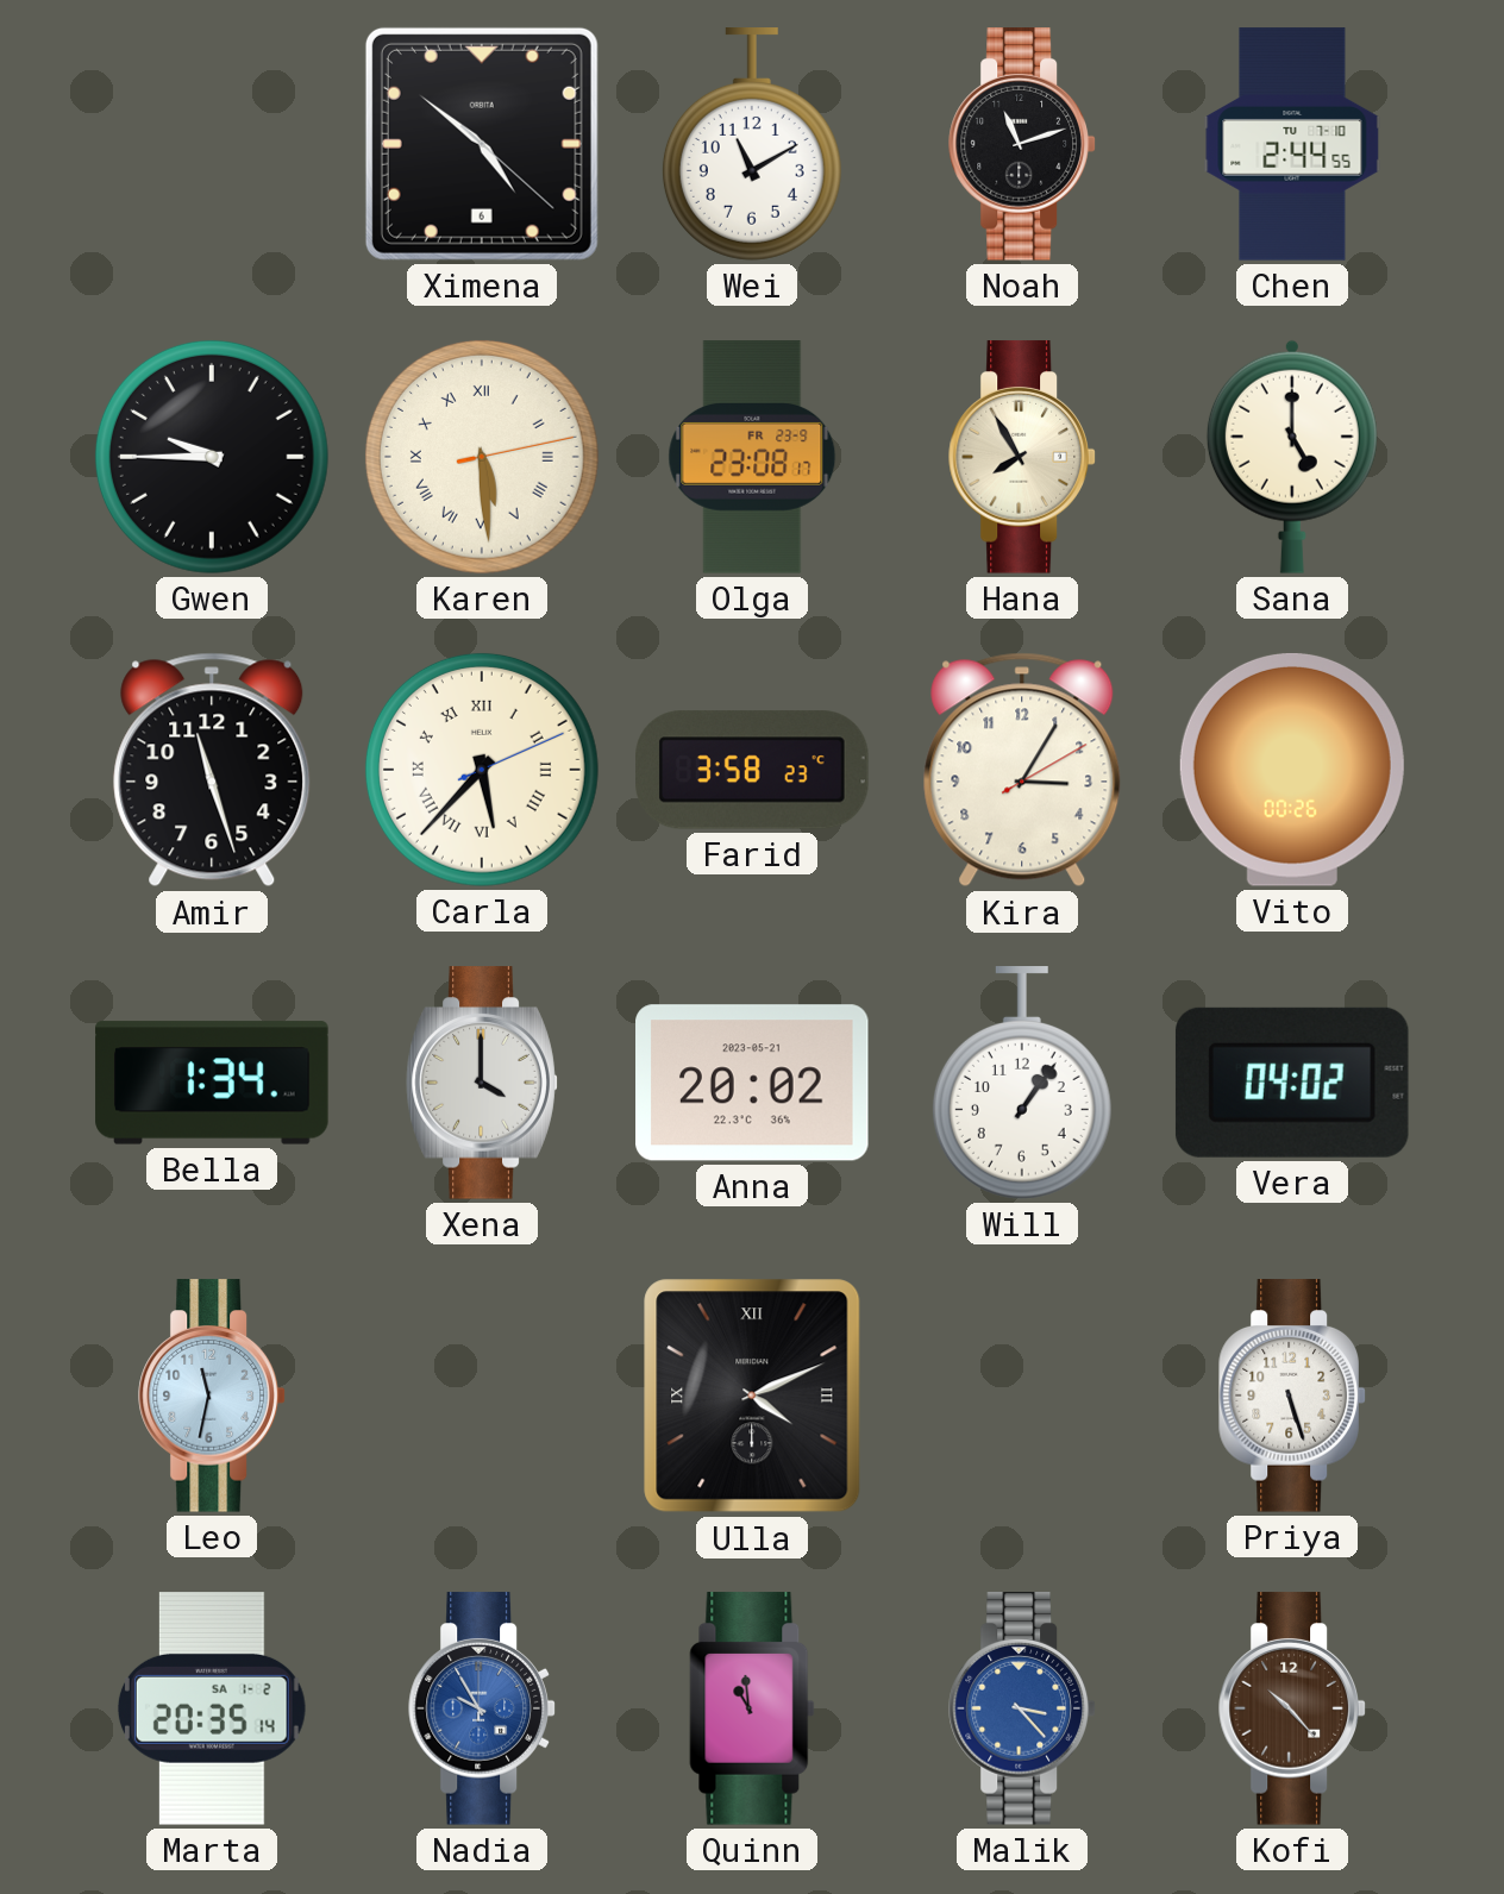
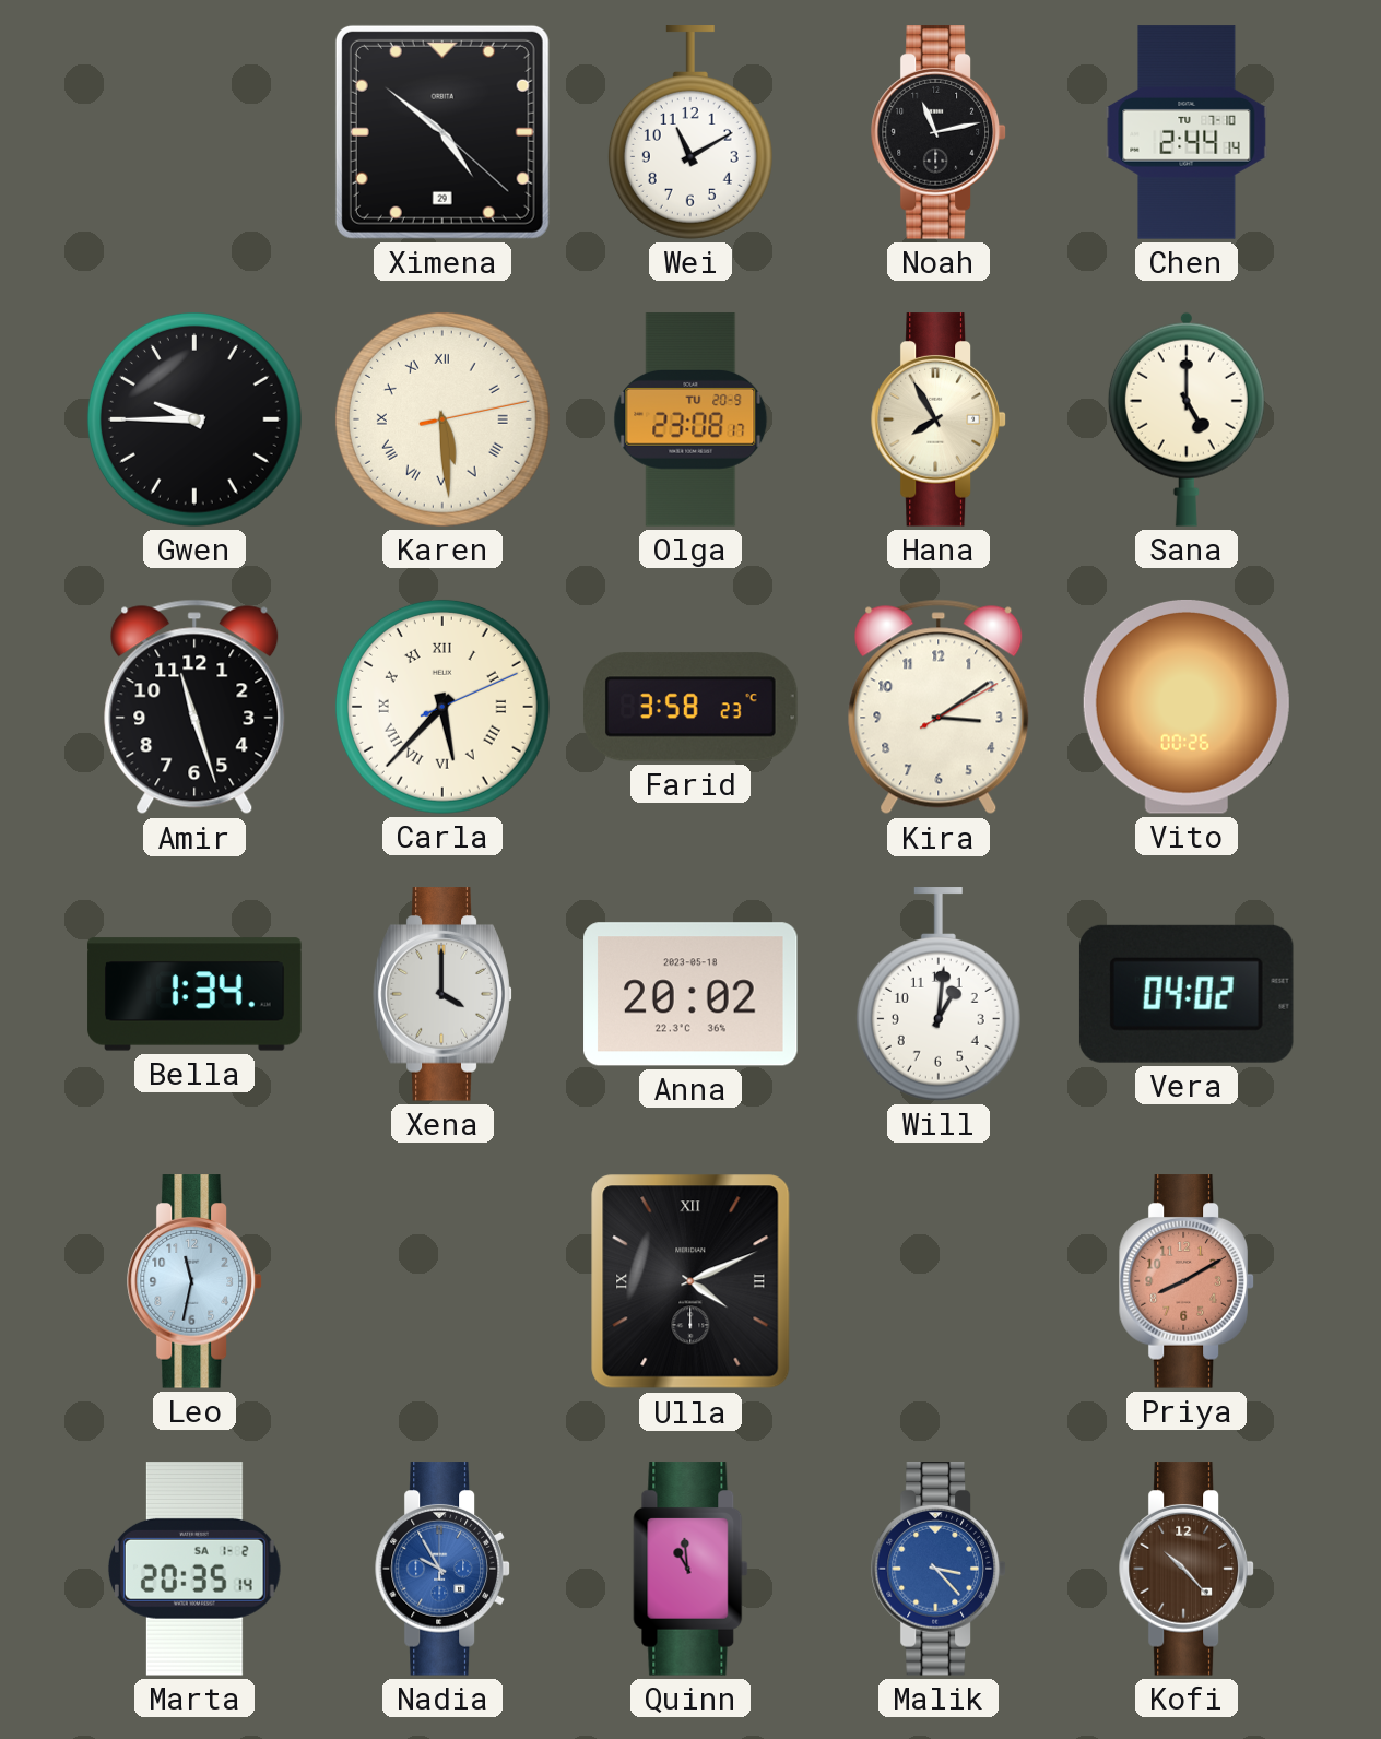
Ximena date: 6 -> 29 (442, 132)
Noah: 11:12 -> 11:13 (939, 132)
Chen: 2:44:55 -> 2:44:14 (1187, 132)
Olga date: FR 23-9 -> TU 20-9 (690, 419)
Kira: 3:05 -> 3:09 (939, 707)
Anna date: 2023-05-21 -> 2023-05-18 (690, 994)
Will: 1:06 -> 1:01 (939, 994)
Priya: 5:27 -> 8:10 (1187, 1281)
Priya dial: white -> salmon (1187, 1281)
